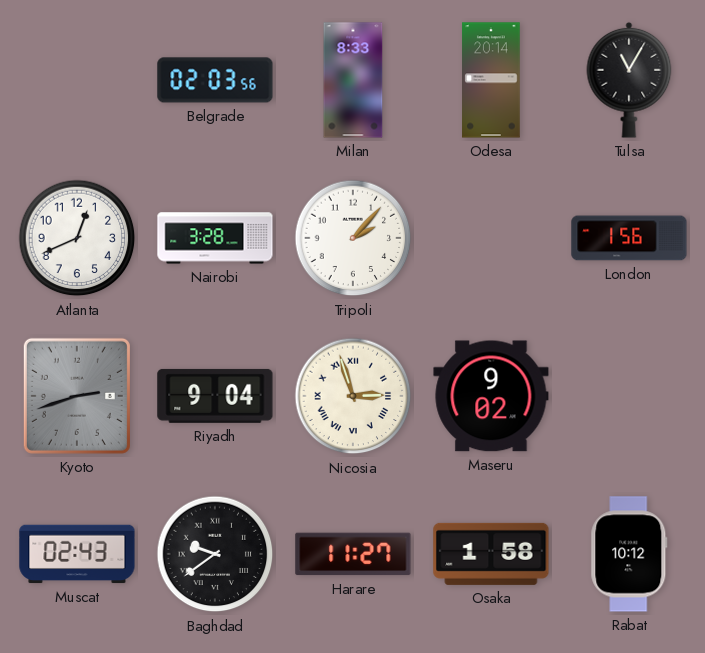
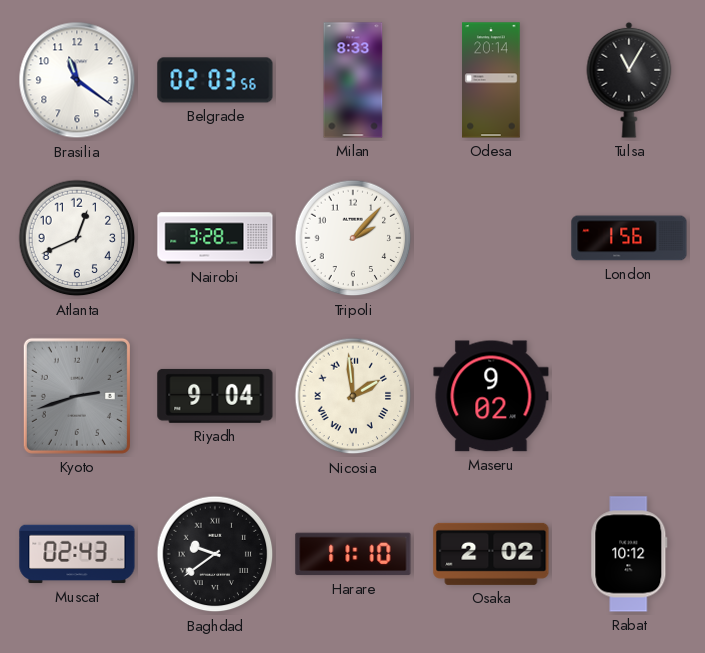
Brasilia: none -> 11:21 (77, 80)
Nicosia: 2:57 -> 1:59 (353, 396)
Harare: 11:27 -> 11:10 (353, 554)
Osaka: 1:58 -> 2:02 (491, 554)
